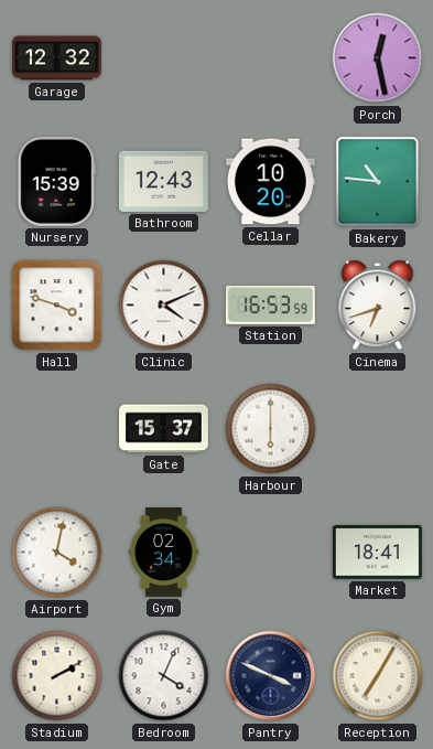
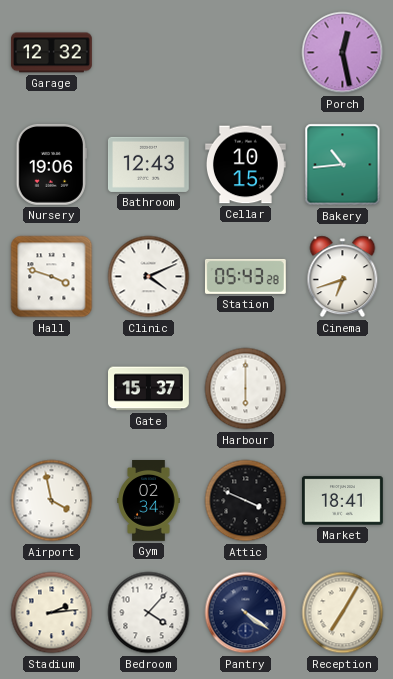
Nursery: 15:39 -> 19:06 (51, 164)
Cellar: 10:20 -> 10:15 (245, 165)
Bakery: 10:46 -> 10:44 (343, 165)
Station: 16:53 -> 05:43 (245, 276)
Airport: 4:02 -> 3:58 (52, 501)
Attic: none -> 3:49 (246, 501)
Stadium: 2:10 -> 2:14 (52, 613)
Bedroom: 4:04 -> 4:07 (149, 613)
Pantry: 3:49 -> 4:21 (246, 613)
